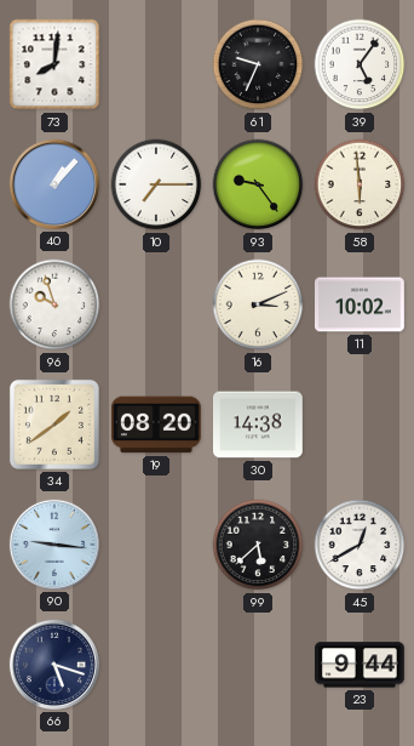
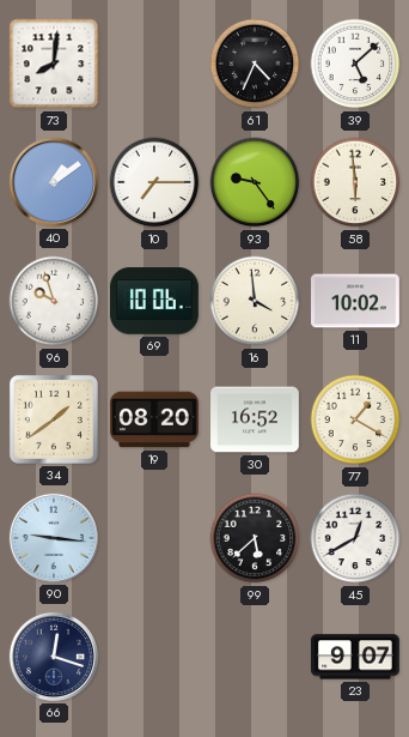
61: 9:34 -> 4:34 (255, 64)
39: 5:06 -> 5:08 (355, 64)
40: 1:07 -> 1:09 (54, 182)
69: none -> 10:06 (155, 301)
16: 3:11 -> 3:59 (255, 301)
30: 14:38 -> 16:52 (256, 419)
77: none -> 1:20 (355, 419)
66: 5:18 -> 12:18 (54, 657)
23: 9:44 -> 9:07 (355, 657)
